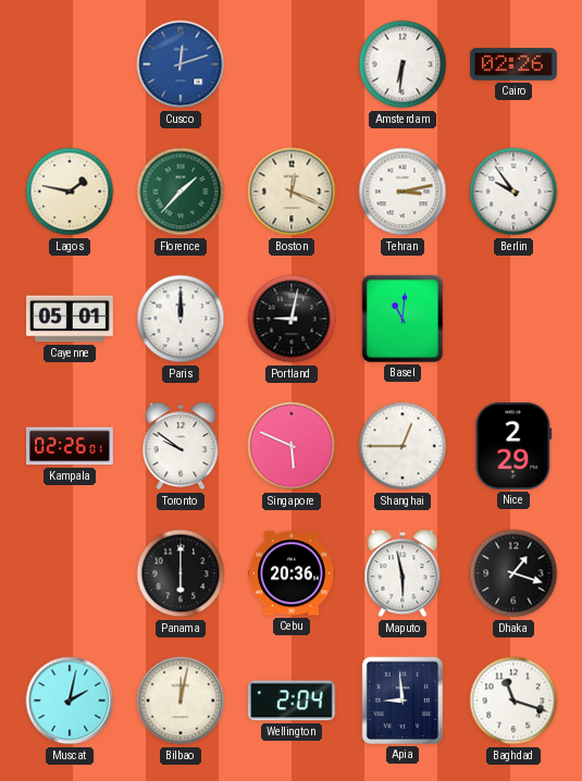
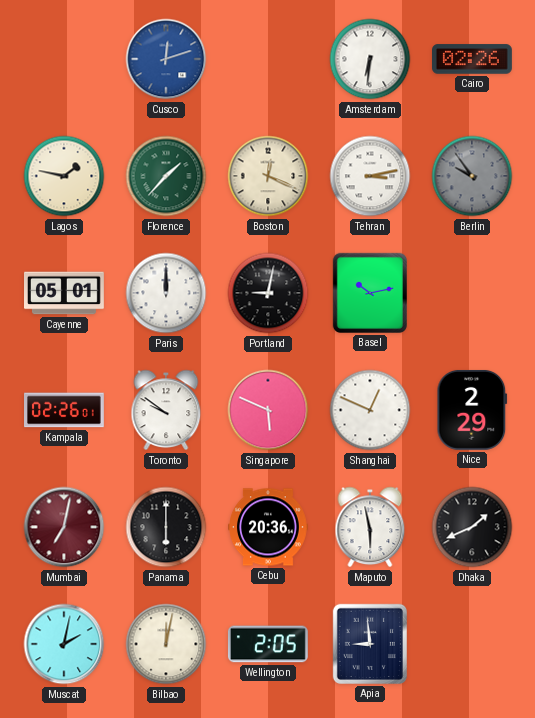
Berlin dial: white -> grey (472, 176)
Basel: 11:01 -> 10:13 (370, 293)
Shanghai: 12:45 -> 12:49 (370, 410)
Mumbai: none -> 7:02 (64, 527)
Dhaka: 1:18 -> 1:41 (472, 527)
Wellington: 2:04 -> 2:05 (268, 644)
Baghdad: 11:18 -> none (513, 701)
